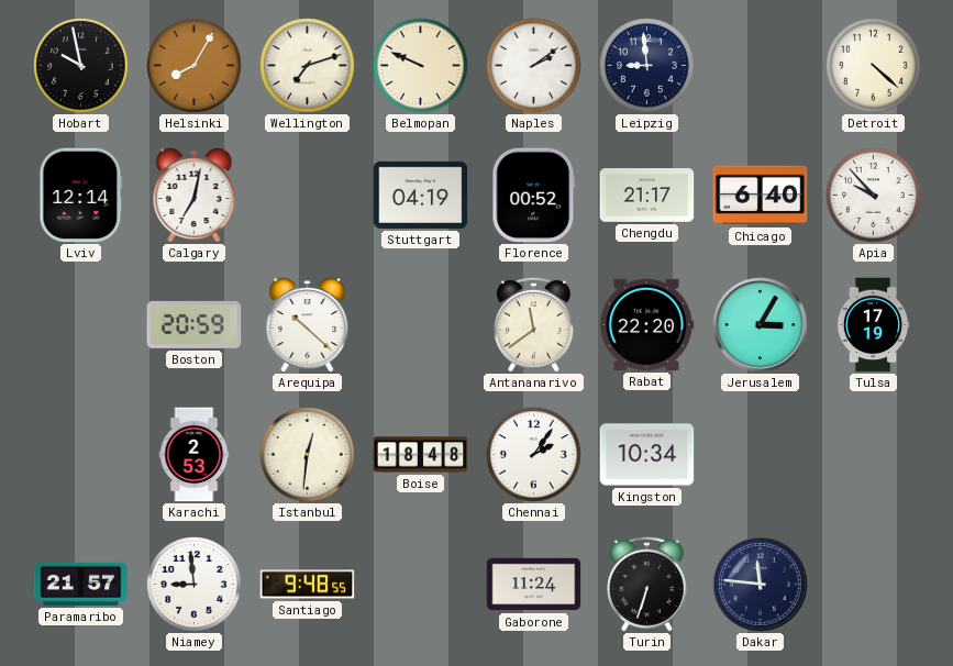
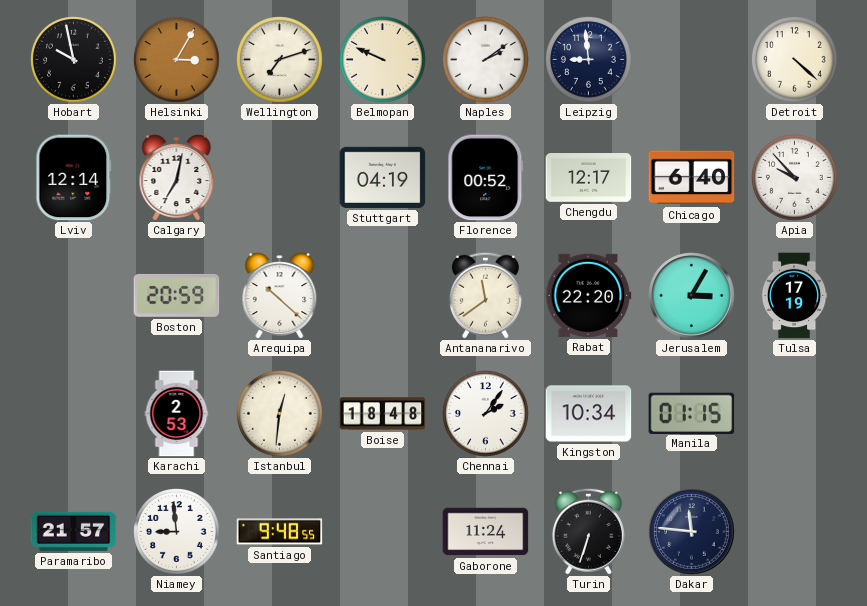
Helsinki: 8:05 -> 3:05 (177, 60)
Chengdu: 21:17 -> 12:17 (589, 178)
Manila: none -> 01:15 (692, 413)
